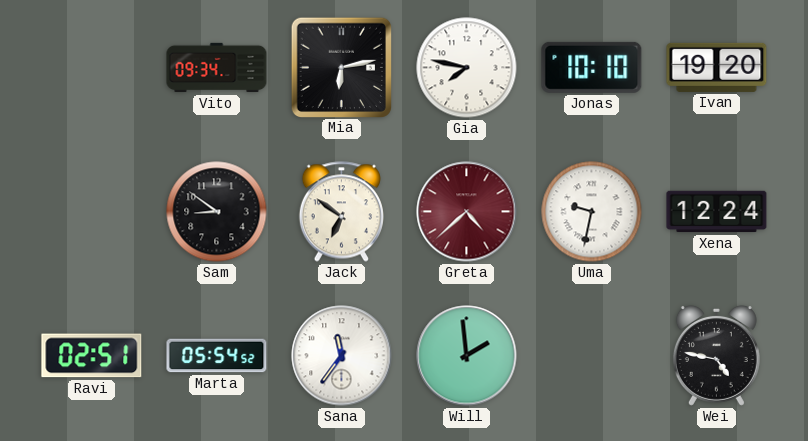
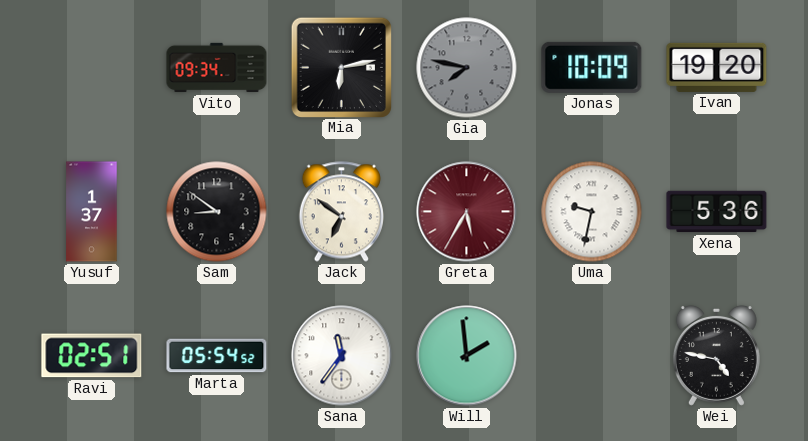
Gia dial: white -> grey (467, 68)
Jonas: 10:10 -> 10:09 (592, 67)
Yusuf: none -> 1:37 (92, 212)
Greta: 4:38 -> 5:35 (467, 212)
Xena: 12:24 -> 5:36 (717, 212)
